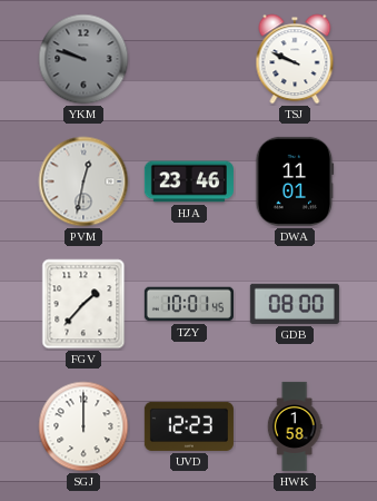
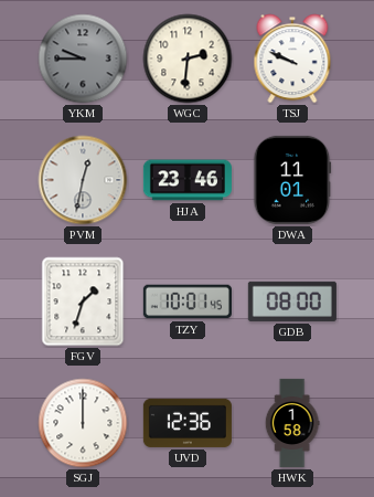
YKM: 9:48 -> 9:45 (83, 59)
WGC: none -> 2:31 (188, 59)
FGV: 1:37 -> 1:33 (83, 302)
UVD: 12:23 -> 12:36 (188, 423)
